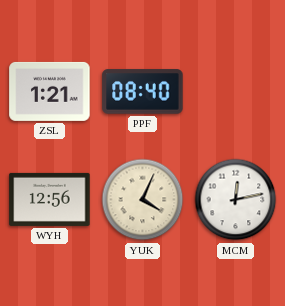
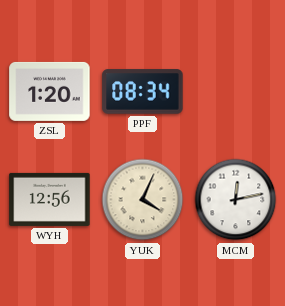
ZSL: 1:21 -> 1:20 (50, 91)
PPF: 08:40 -> 08:34 (143, 92)
